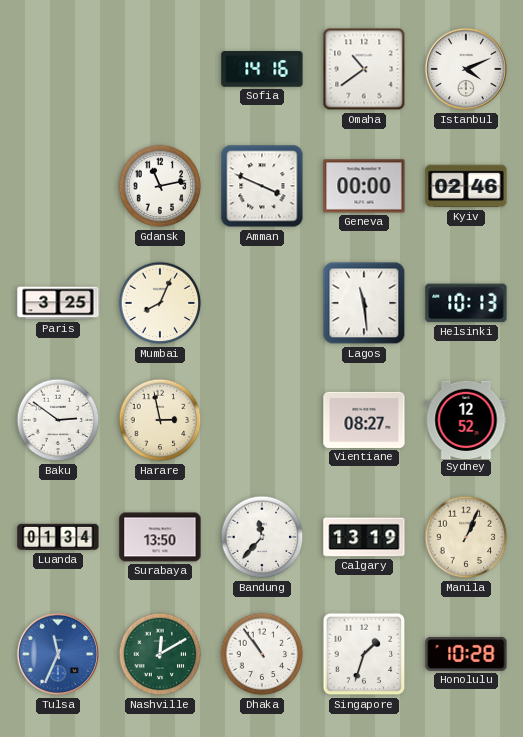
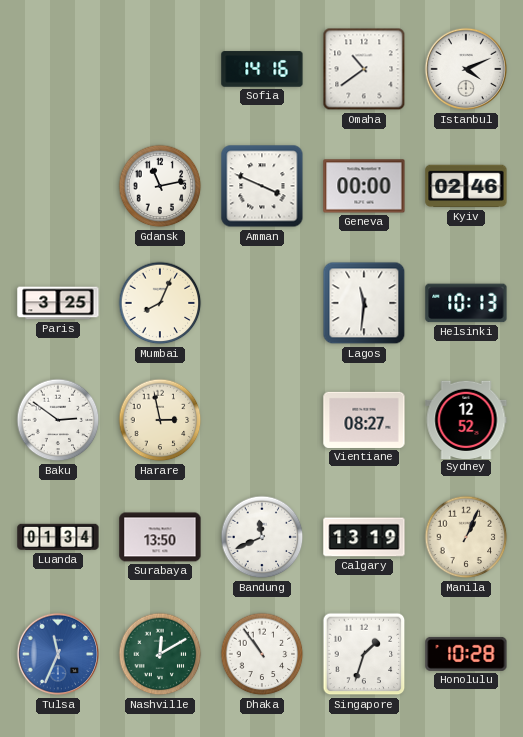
Lagos: 11:29 -> 11:31 (364, 303)
Bandung: 11:37 -> 11:41 (262, 537)
